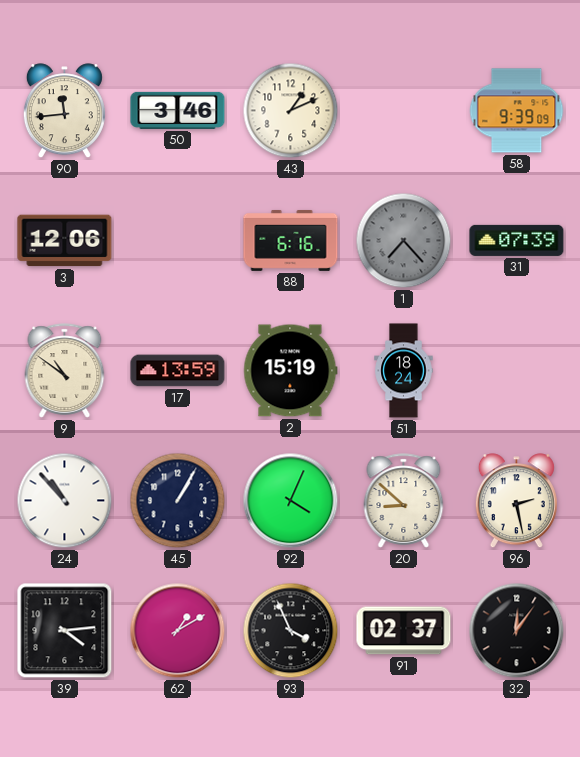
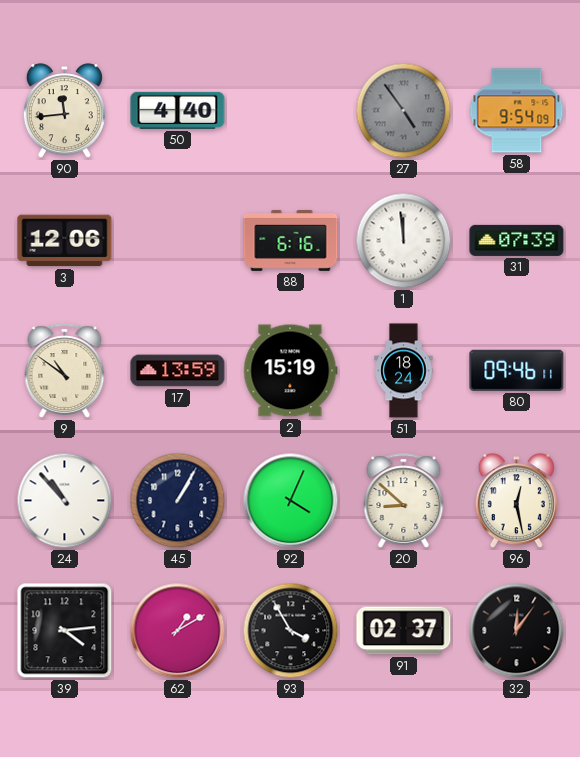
50: 3:46 -> 4:40 (178, 110)
43: 1:11 -> none (291, 111)
27: none -> 4:54 (404, 111)
58: 9:39 -> 9:54 (517, 111)
1: 7:23 -> 11:59 (404, 241)
1 dial: grey -> white (404, 241)
80: none -> 09:46 (517, 370)
96: 2:28 -> 12:28 (516, 501)
93: 3:56 -> 3:55 (291, 631)
